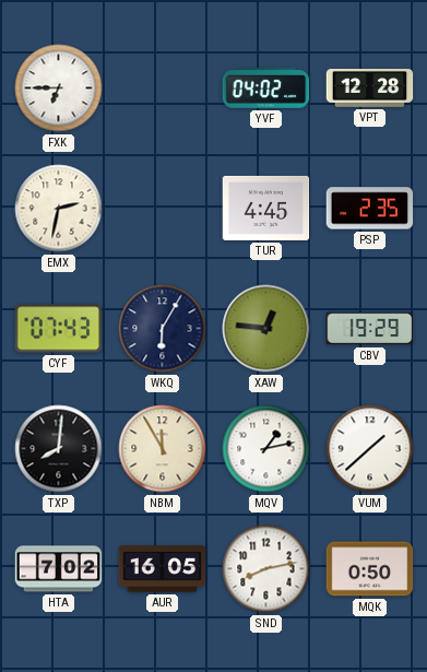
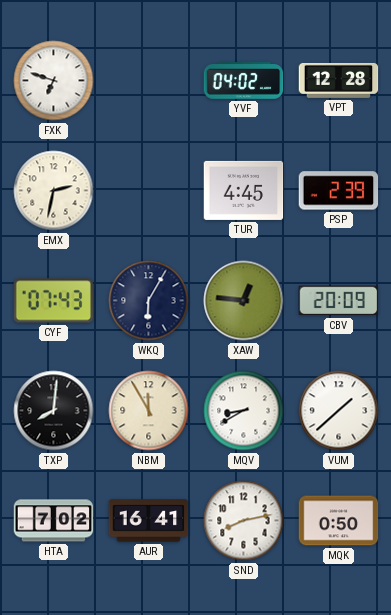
FXK: 6:45 -> 6:48 (54, 81)
PSP: 2:35 -> 2:39 (339, 191)
CBV: 19:29 -> 20:09 (339, 301)
MQV: 1:13 -> 8:40 (244, 411)
AUR: 16:05 -> 16:41 (149, 521)
